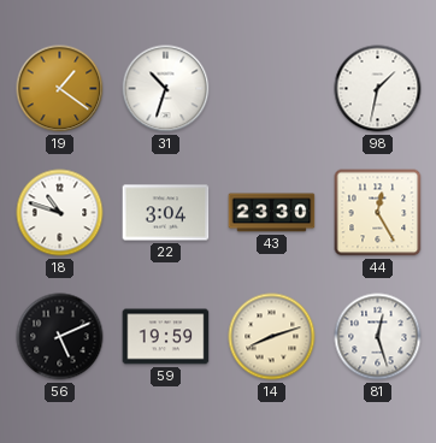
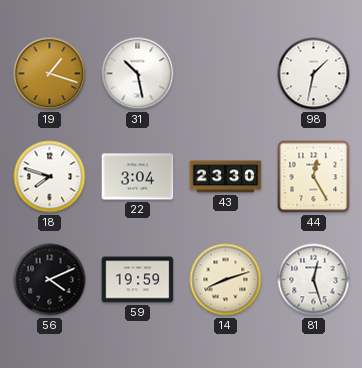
19: 1:21 -> 1:18 (50, 74)
31: 10:33 -> 10:28 (138, 74)
18: 10:48 -> 7:48 (50, 177)
56: 5:11 -> 4:11 (50, 280)
